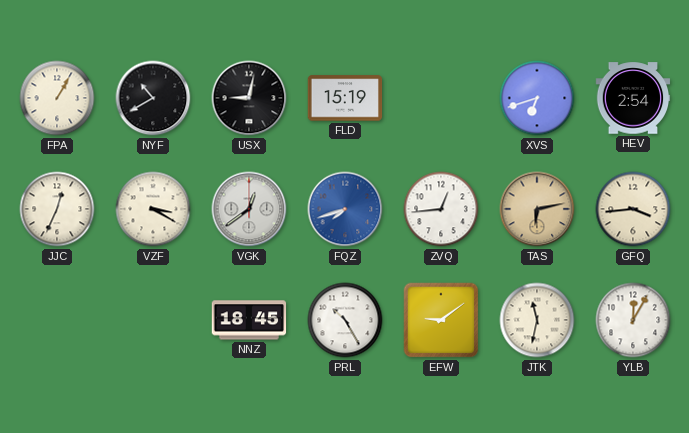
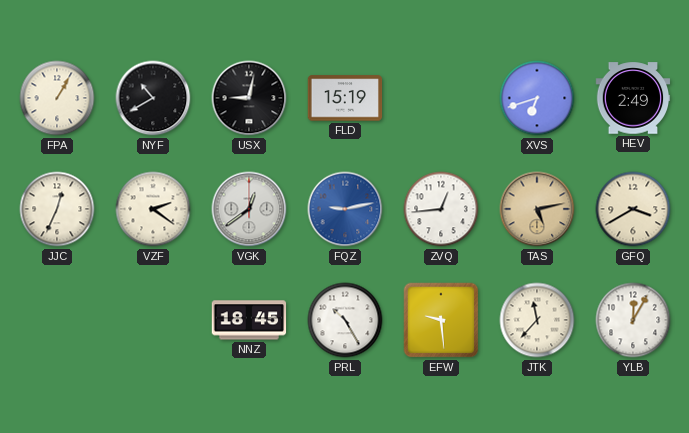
HEV: 2:54 -> 2:49 (633, 98)
VZF: 3:20 -> 2:21 (153, 209)
FQZ: 7:42 -> 9:13 (345, 209)
TAS: 6:13 -> 5:13 (537, 209)
GFQ: 3:44 -> 3:40 (633, 209)
EFW: 9:09 -> 9:29 (441, 320)
JTK: 11:32 -> 11:37 (537, 320)
